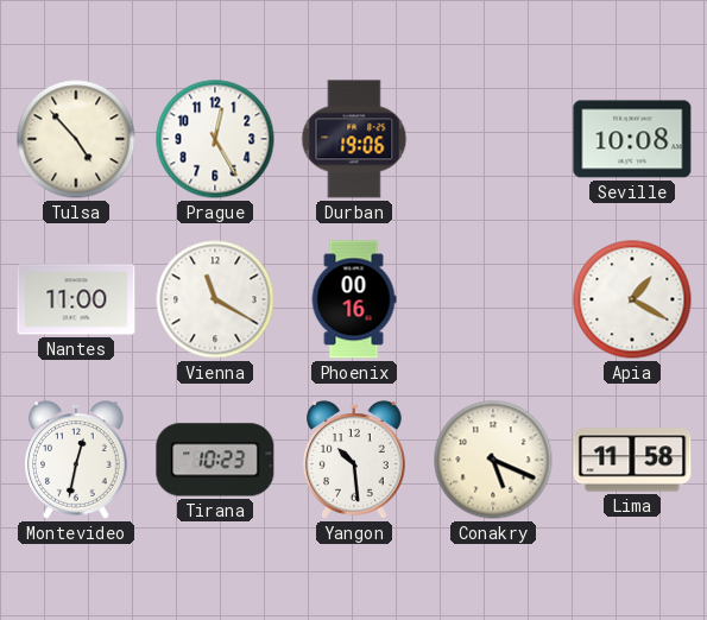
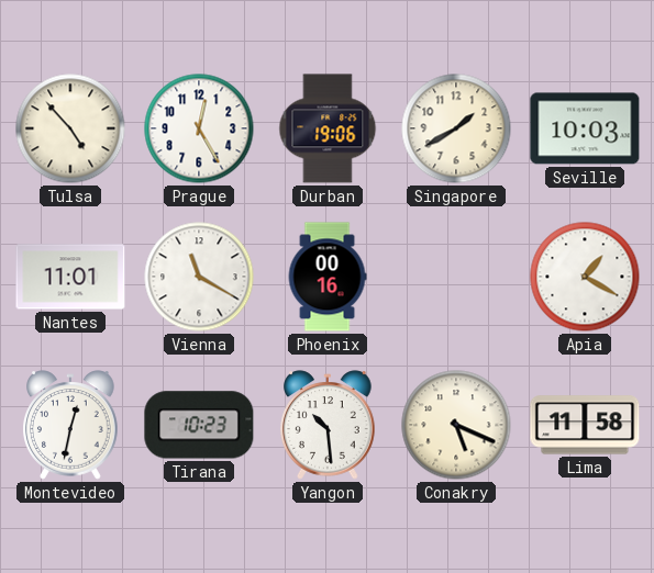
Singapore: none -> 1:40 (456, 128)
Seville: 10:08 -> 10:03 (585, 128)
Nantes: 11:00 -> 11:01 (70, 277)
